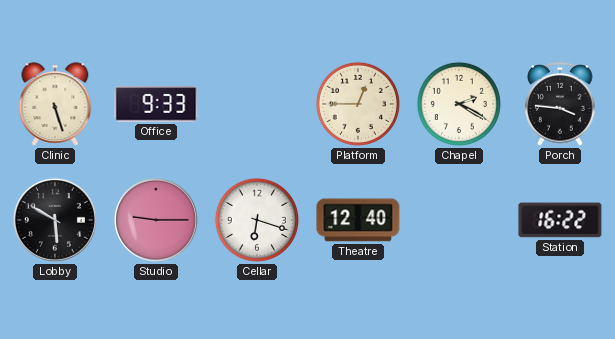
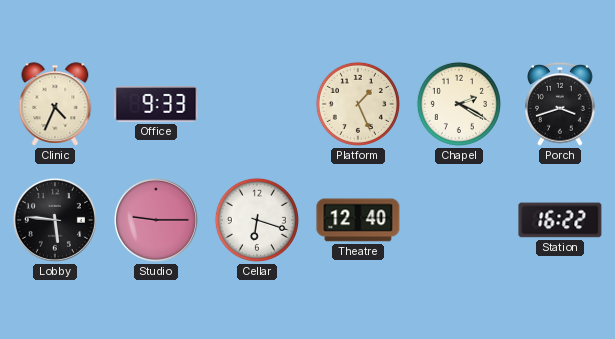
Clinic: 5:27 -> 4:34 (55, 104)
Platform: 12:45 -> 1:26 (358, 104)
Porch: 3:46 -> 3:42 (560, 104)
Lobby: 5:50 -> 5:46 (55, 220)
